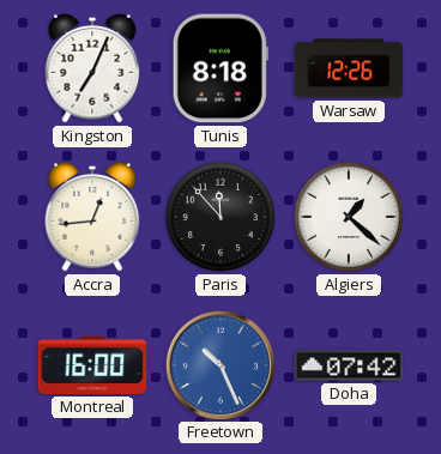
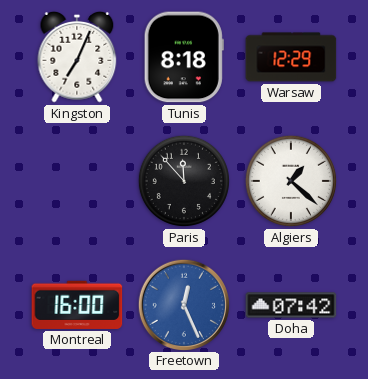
Warsaw: 12:26 -> 12:29 (291, 57)
Accra: 12:44 -> none (92, 217)
Freetown: 10:26 -> 12:26 (183, 304)
